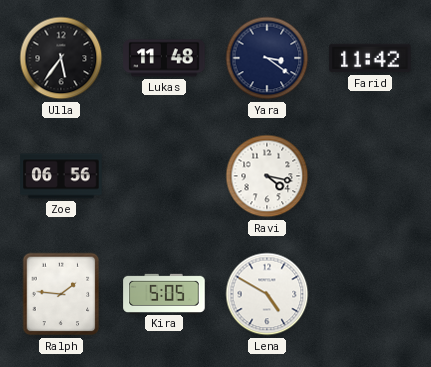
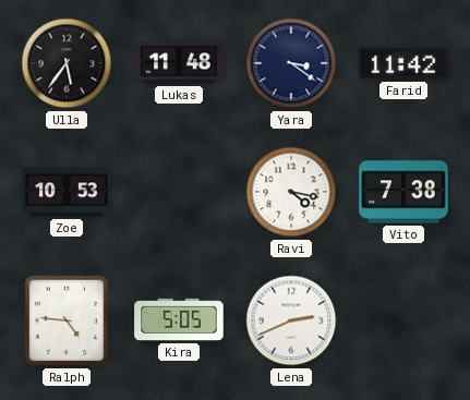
Zoe: 06:56 -> 10:53 (67, 192)
Vito: none -> 7:38 (403, 192)
Ralph: 1:46 -> 4:46 (67, 320)
Lena: 4:50 -> 2:41 (291, 320)
